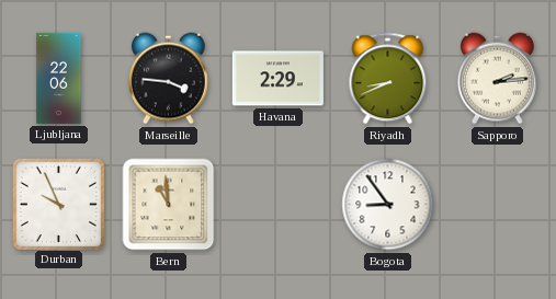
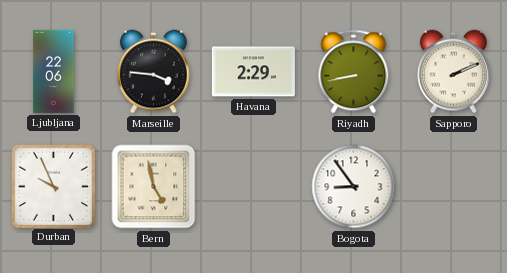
Riyadh: 8:41 -> 8:43 (354, 72)
Sapporo: 2:14 -> 2:11 (454, 72)
Bern: 10:59 -> 4:58 (154, 187)
